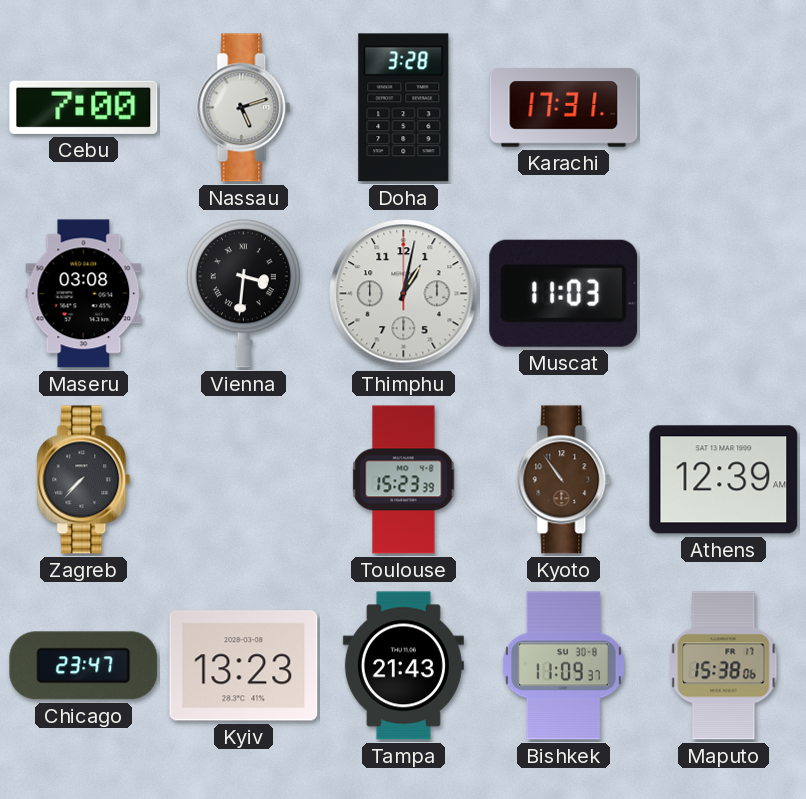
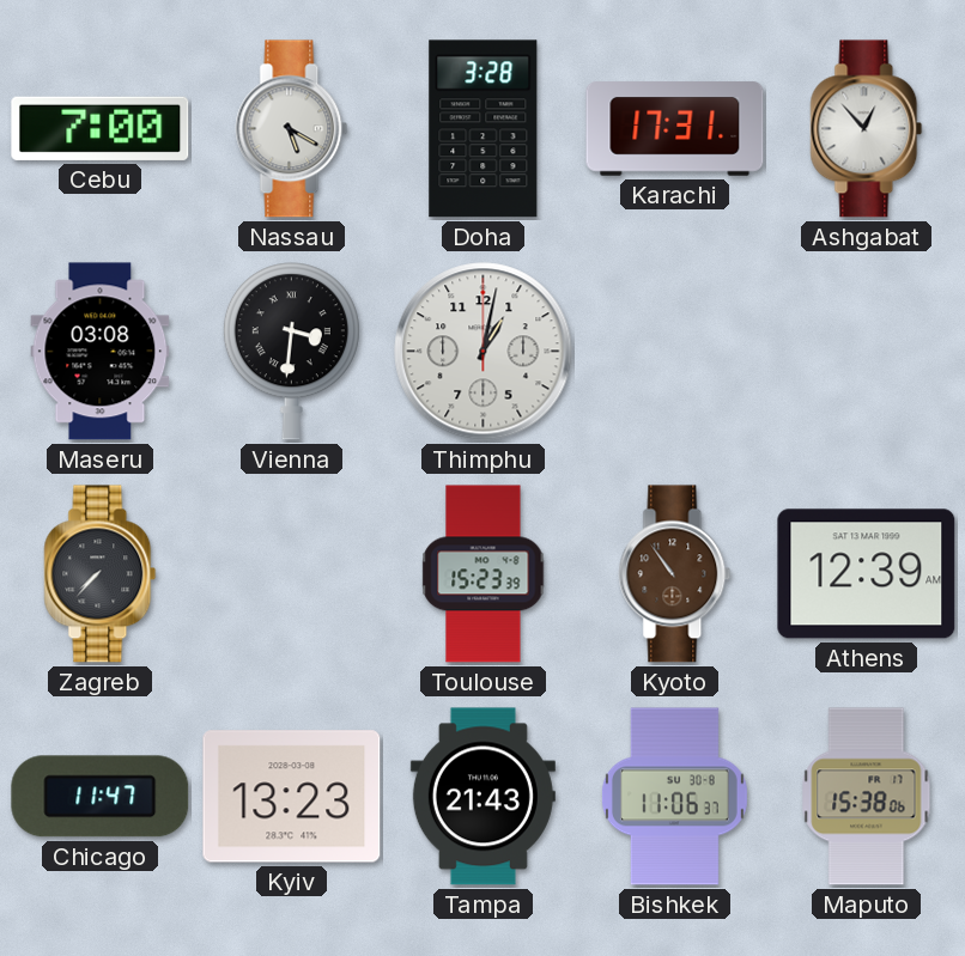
Nassau: 5:12 -> 5:20 (292, 129)
Ashgabat: none -> 12:53 (867, 129)
Muscat: 11:03 -> none (564, 293)
Chicago: 23:47 -> 11:47 (101, 797)
Bishkek: 11:09 -> 11:06 (674, 797)
